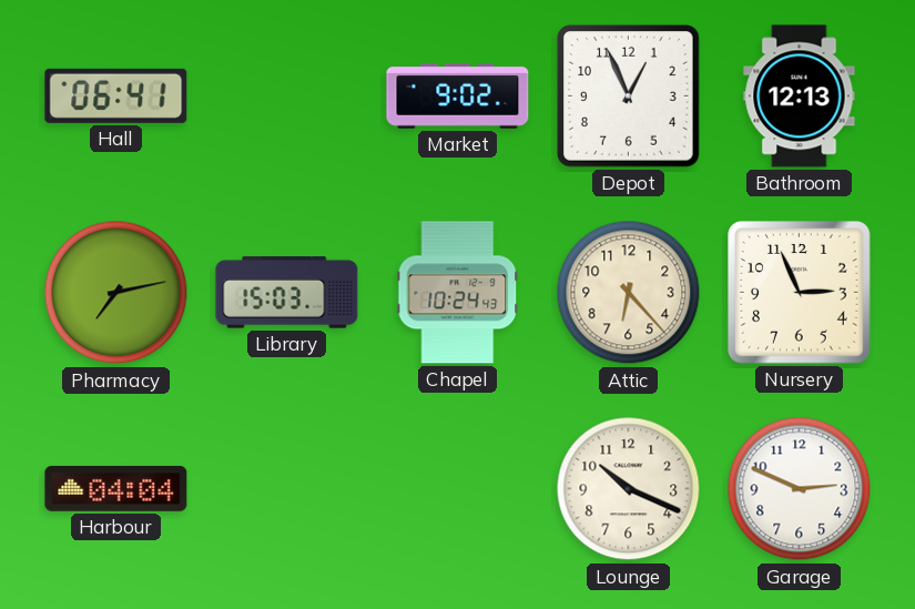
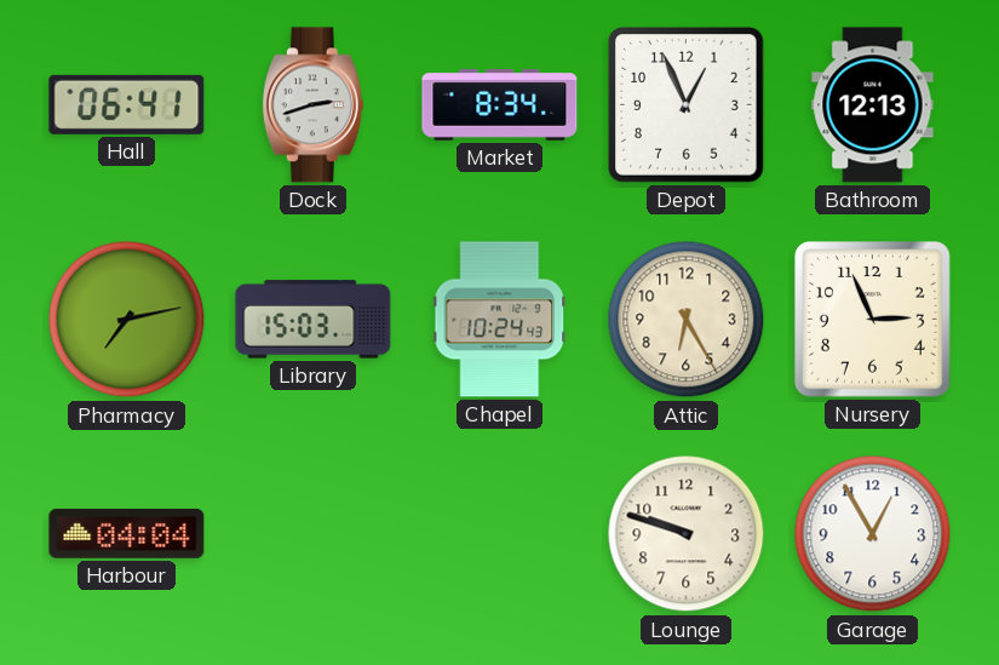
Dock: none -> 2:42 (312, 105)
Market: 9:02 -> 8:34 (500, 105)
Attic: 6:23 -> 6:25 (687, 320)
Lounge: 10:19 -> 9:48 (687, 534)
Garage: 2:49 -> 12:55 (873, 534)
